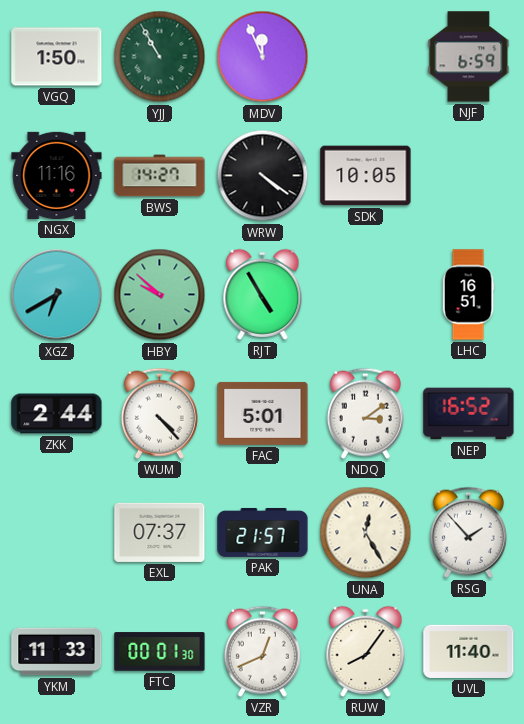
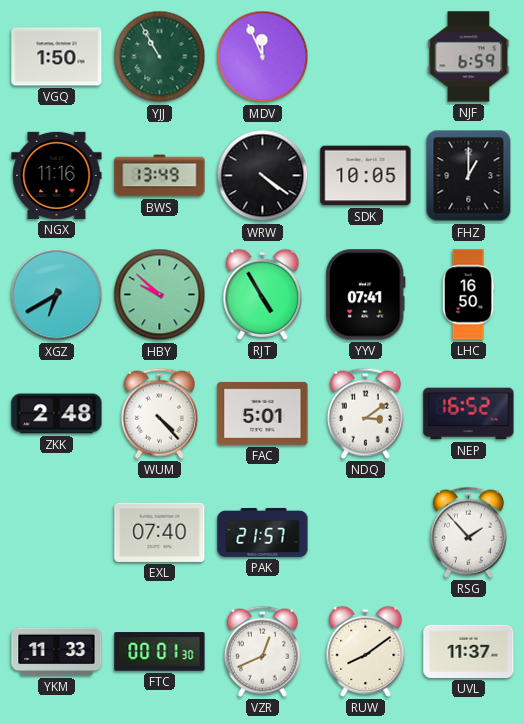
BWS: 14:27 -> 13:49 (160, 176)
FHZ: none -> 1:00 (469, 176)
YYV: none -> 07:41 (366, 295)
LHC: 16:51 -> 16:50 (468, 295)
ZKK: 2:44 -> 2:48 (57, 414)
EXL: 07:37 -> 07:40 (160, 532)
UNA: 12:25 -> none (366, 533)
RUW: 8:06 -> 8:09 (366, 651)
UVL: 11:40 -> 11:37 (469, 651)
